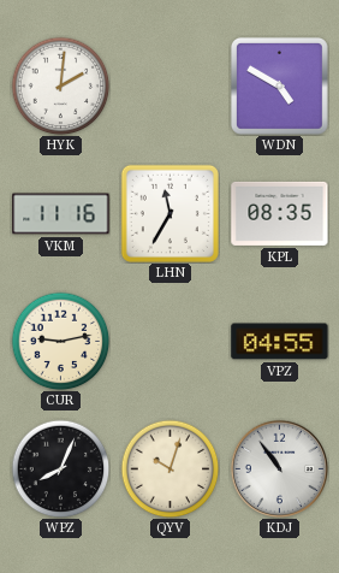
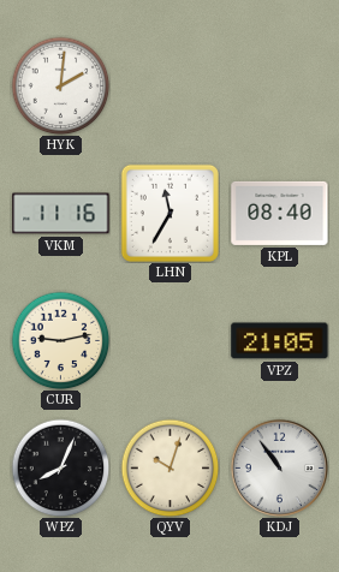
WDN: 4:50 -> none (279, 85)
KPL: 08:35 -> 08:40 (280, 213)
VPZ: 04:55 -> 21:05 (280, 341)
